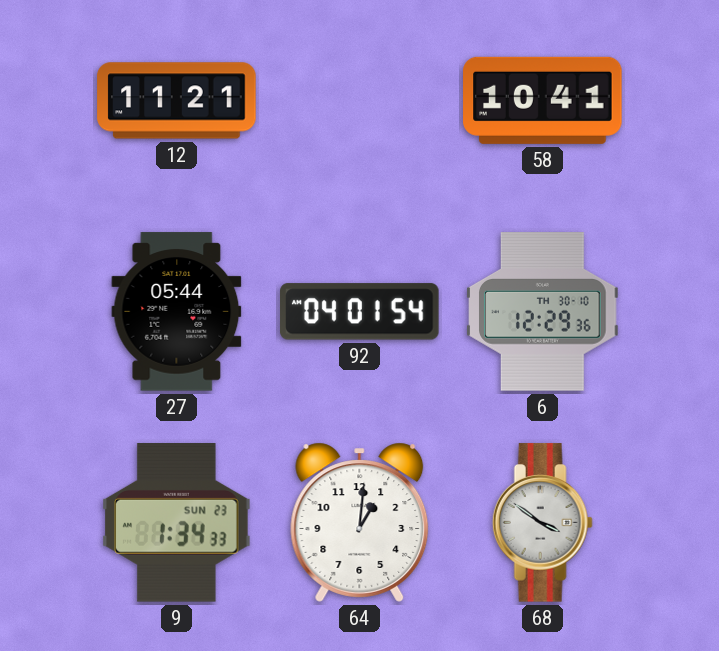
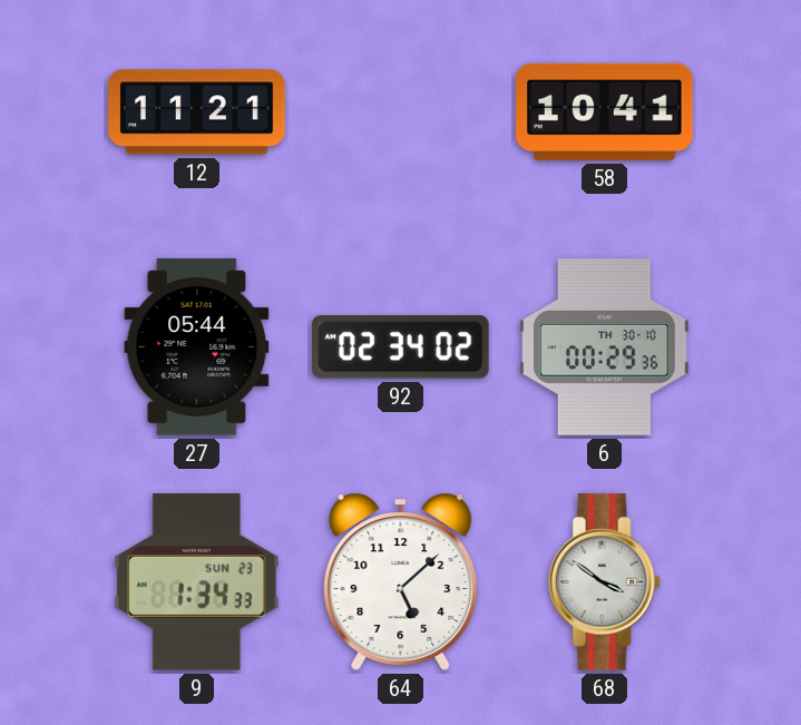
92: 04:01 -> 02:34 (401, 347)
6: 12:29 -> 00:29 (605, 347)
64: 1:01 -> 5:08 (401, 581)
